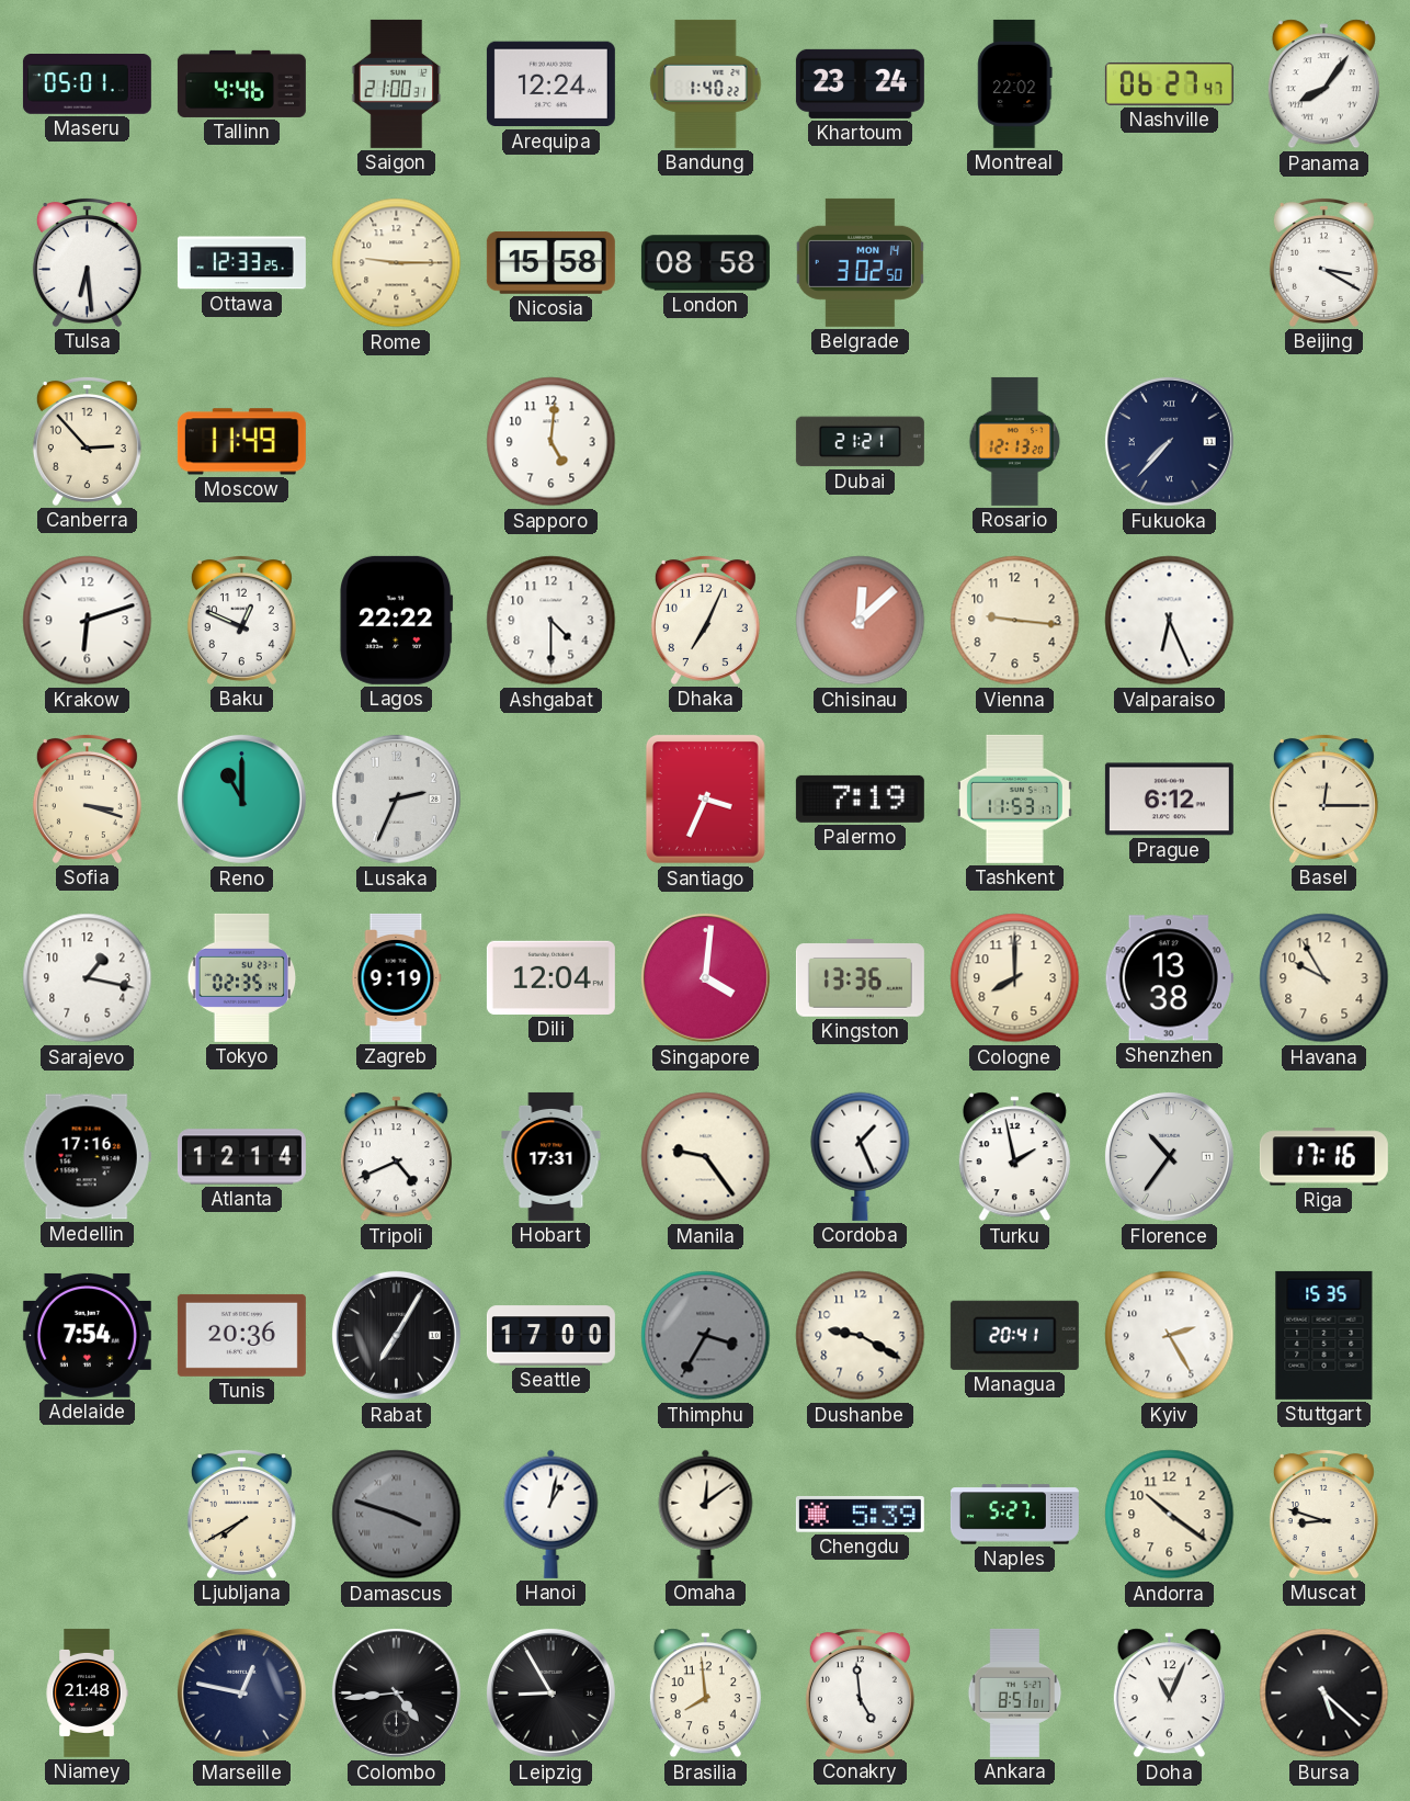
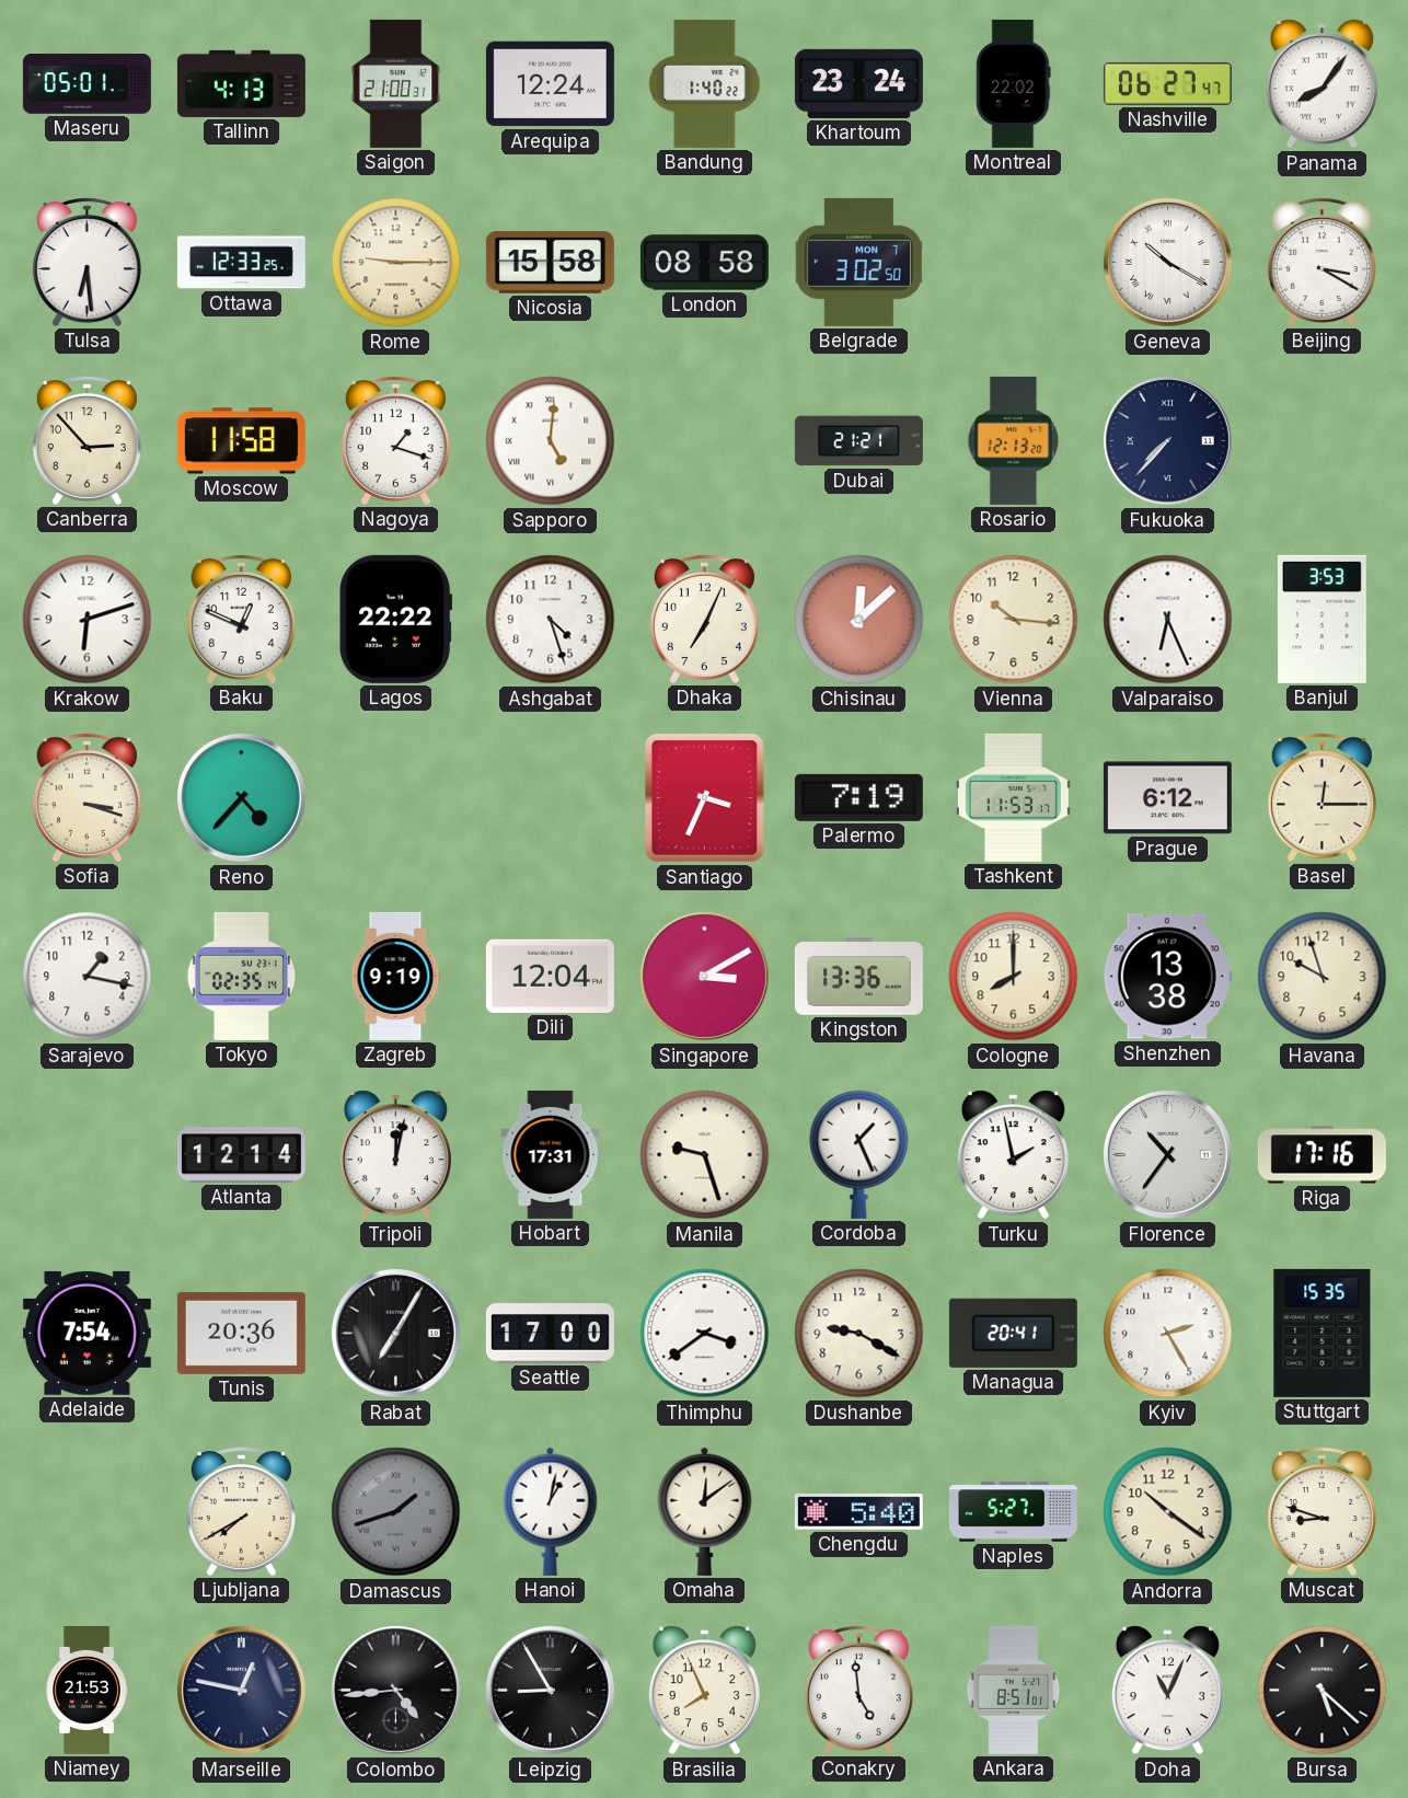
Tallinn: 4:46 -> 4:13 (241, 83)
Belgrade date: MON 14 -> MON 7 (858, 262)
Geneva: none -> 10:20 (1167, 262)
Moscow: 11:49 -> 11:58 (241, 441)
Nagoya: none -> 1:18 (395, 440)
Sapporo numerals: Arabic -> Roman (551, 441)
Ashgabat: 4:30 -> 4:27 (551, 620)
Vienna: 9:16 -> 10:16 (1014, 620)
Banjul: none -> 3:53 (1322, 619)
Reno: 11:00 -> 4:37 (241, 797)
Lusaka: 2:34 -> none (396, 798)
Singapore: 4:01 -> 3:10 (704, 976)
Havana: 9:55 -> 9:57 (1323, 977)
Medellin: 17:16 -> none (87, 1157)
Tripoli: 4:41 -> 12:02 (395, 1155)
Manila: 9:24 -> 9:27 (705, 1155)
Thimphu: 3:35 -> 3:39 (705, 1334)
Thimphu dial: grey -> white (705, 1334)
Damascus: 3:48 -> 1:42 (396, 1512)
Chengdu: 5:39 -> 5:40 (858, 1512)
Niamey: 21:48 -> 21:53 (86, 1690)
Brasilia: 7:59 -> 7:56 (704, 1691)
